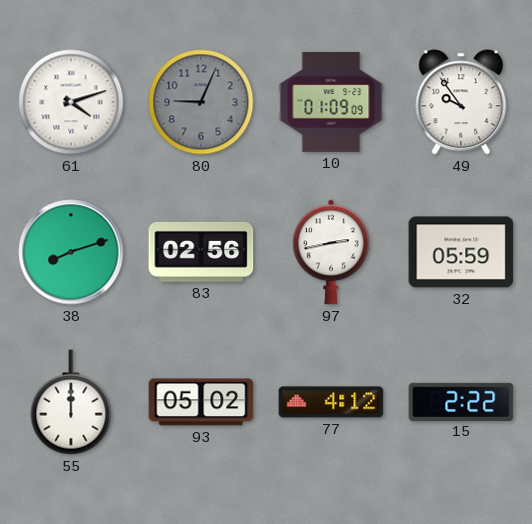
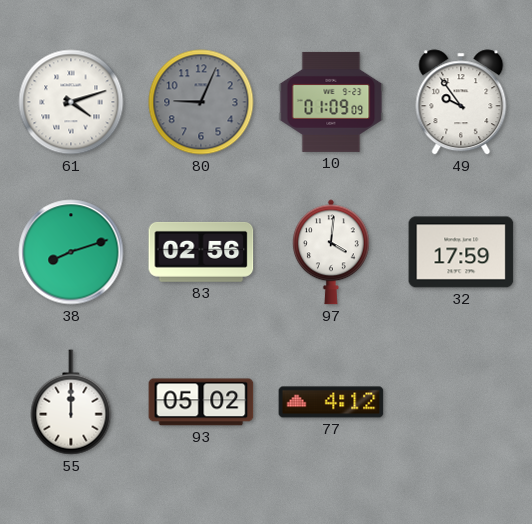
97: 2:43 -> 4:01 (331, 252)
32: 05:59 -> 17:59 (461, 252)
15: 2:22 -> none (461, 401)
